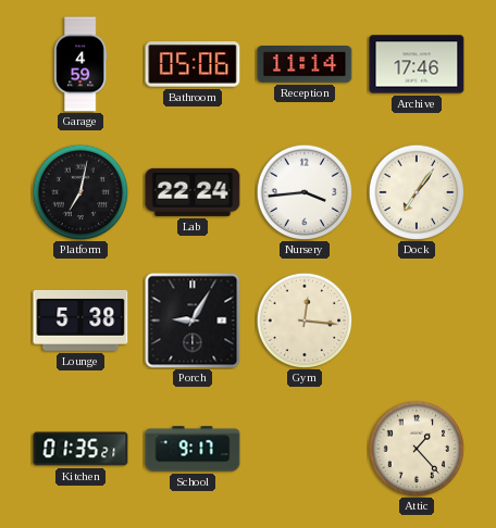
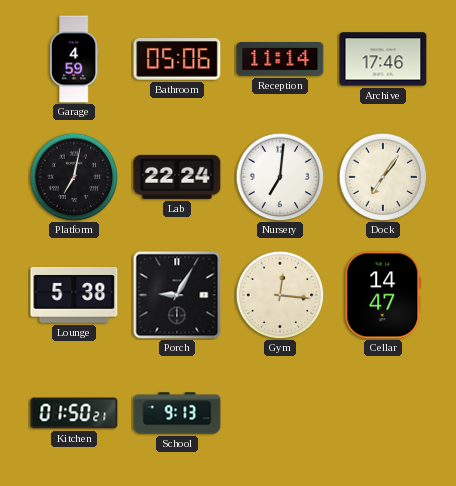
Nursery: 3:44 -> 7:01 (280, 177)
Cellar: none -> 14:47 (383, 295)
Kitchen: 01:35 -> 01:50 (74, 413)
School: 9:17 -> 9:13 (177, 413)
Attic: 1:23 -> none (417, 449)
